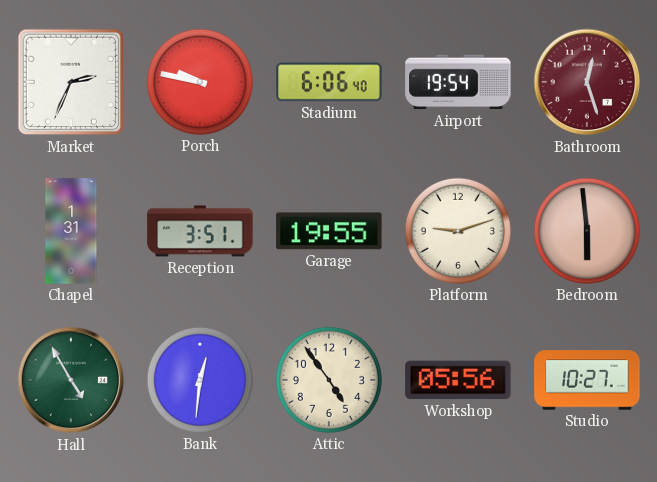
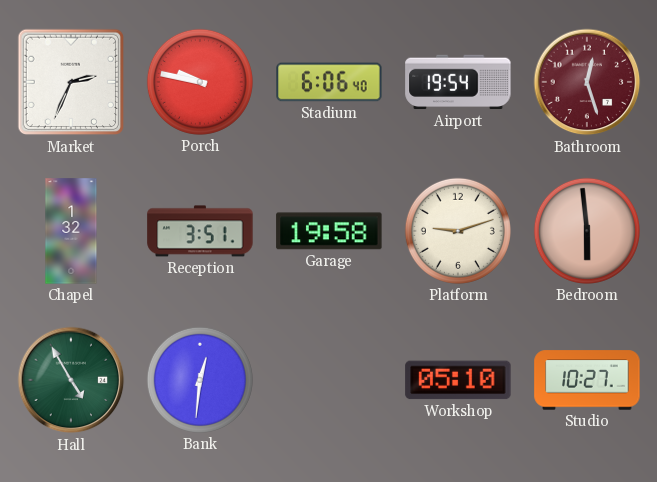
Chapel: 1:31 -> 1:32 (71, 231)
Garage: 19:55 -> 19:58 (329, 231)
Attic: 4:54 -> none (329, 380)
Workshop: 05:56 -> 05:10 (458, 380)
